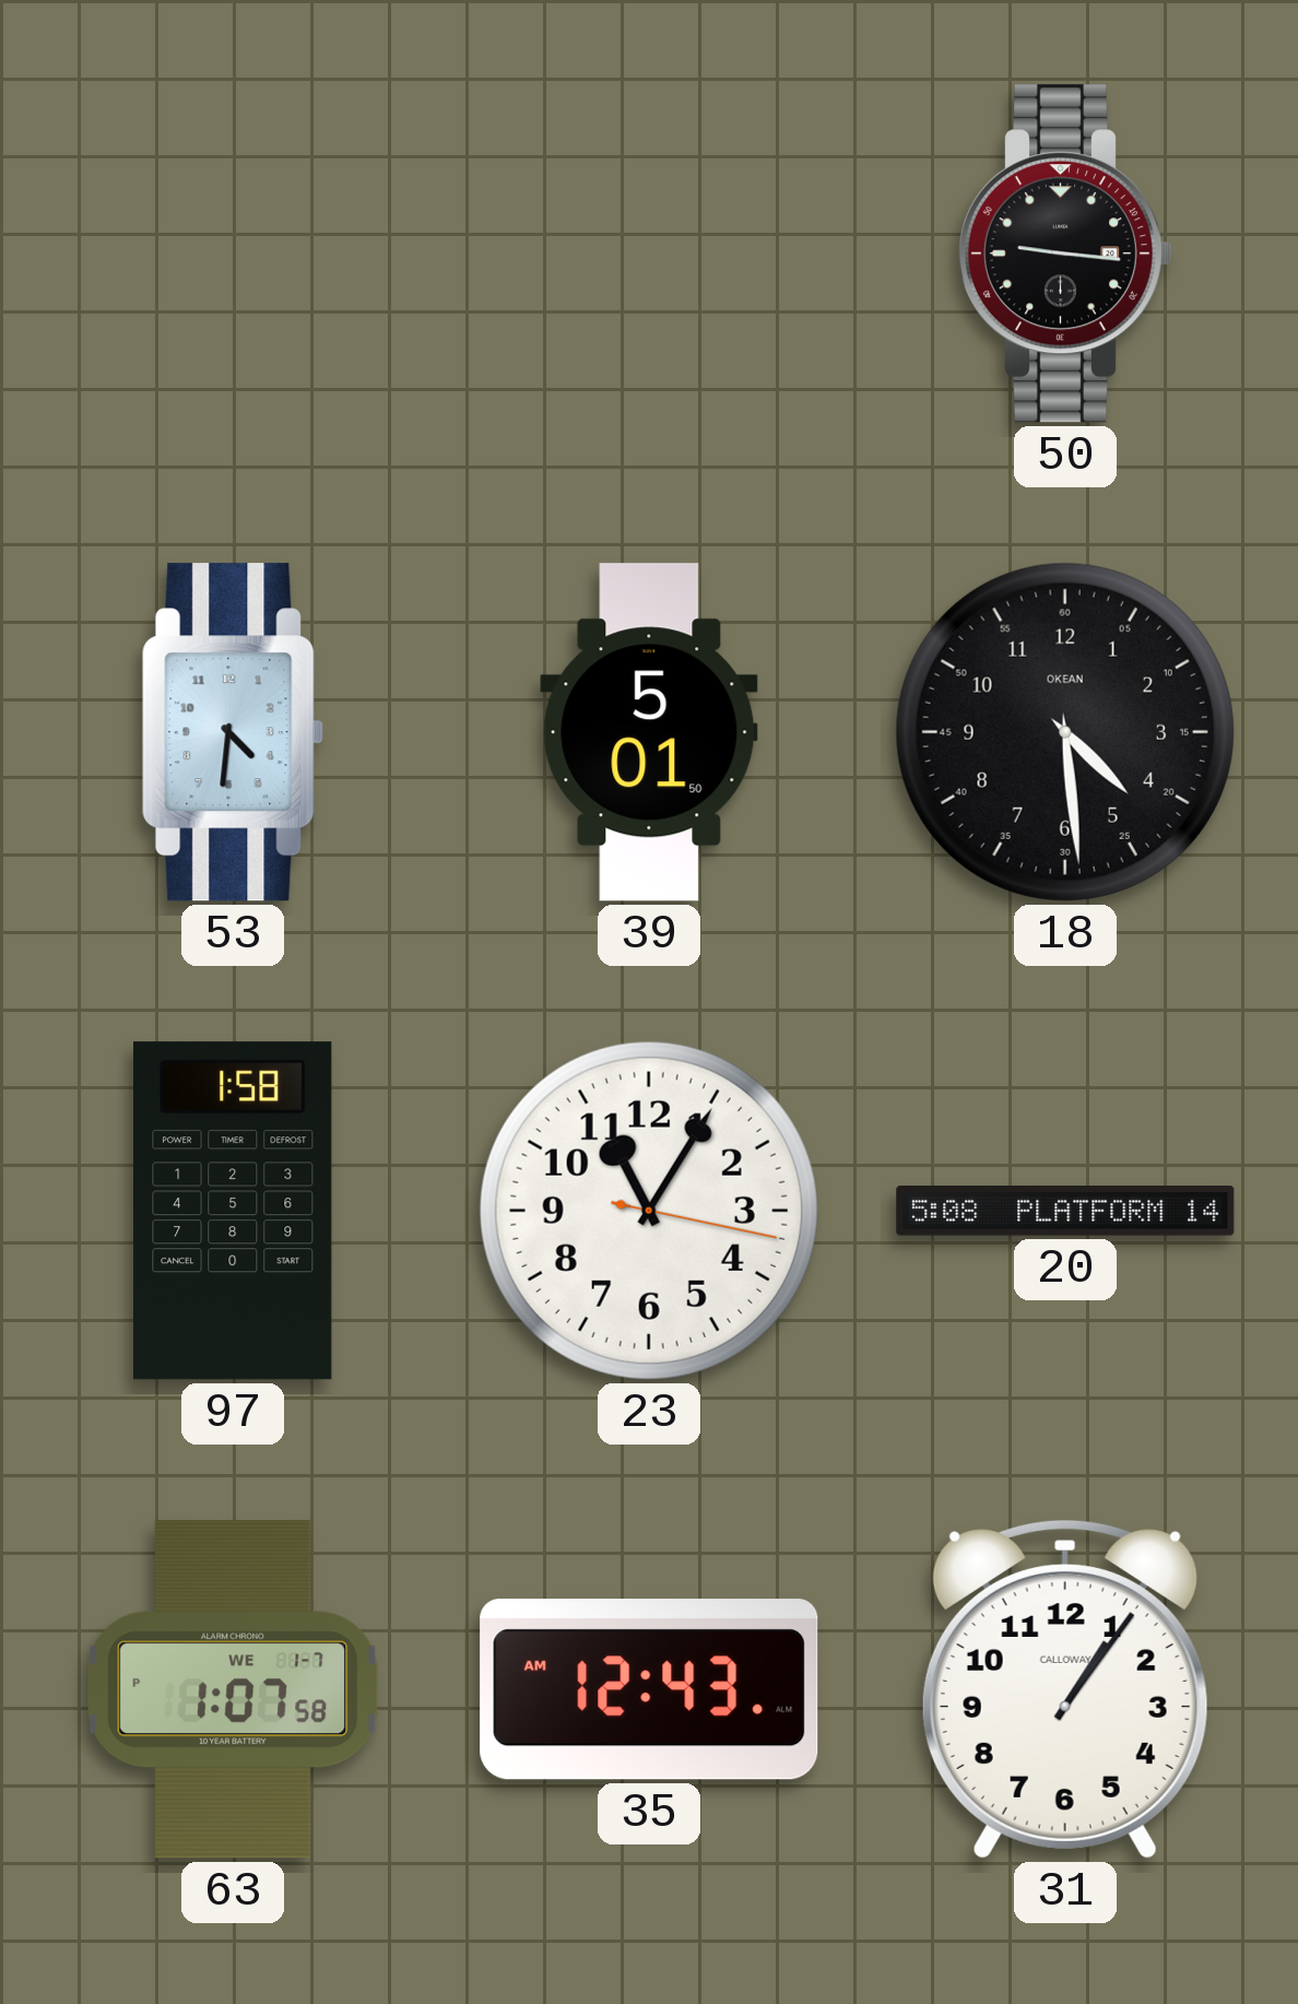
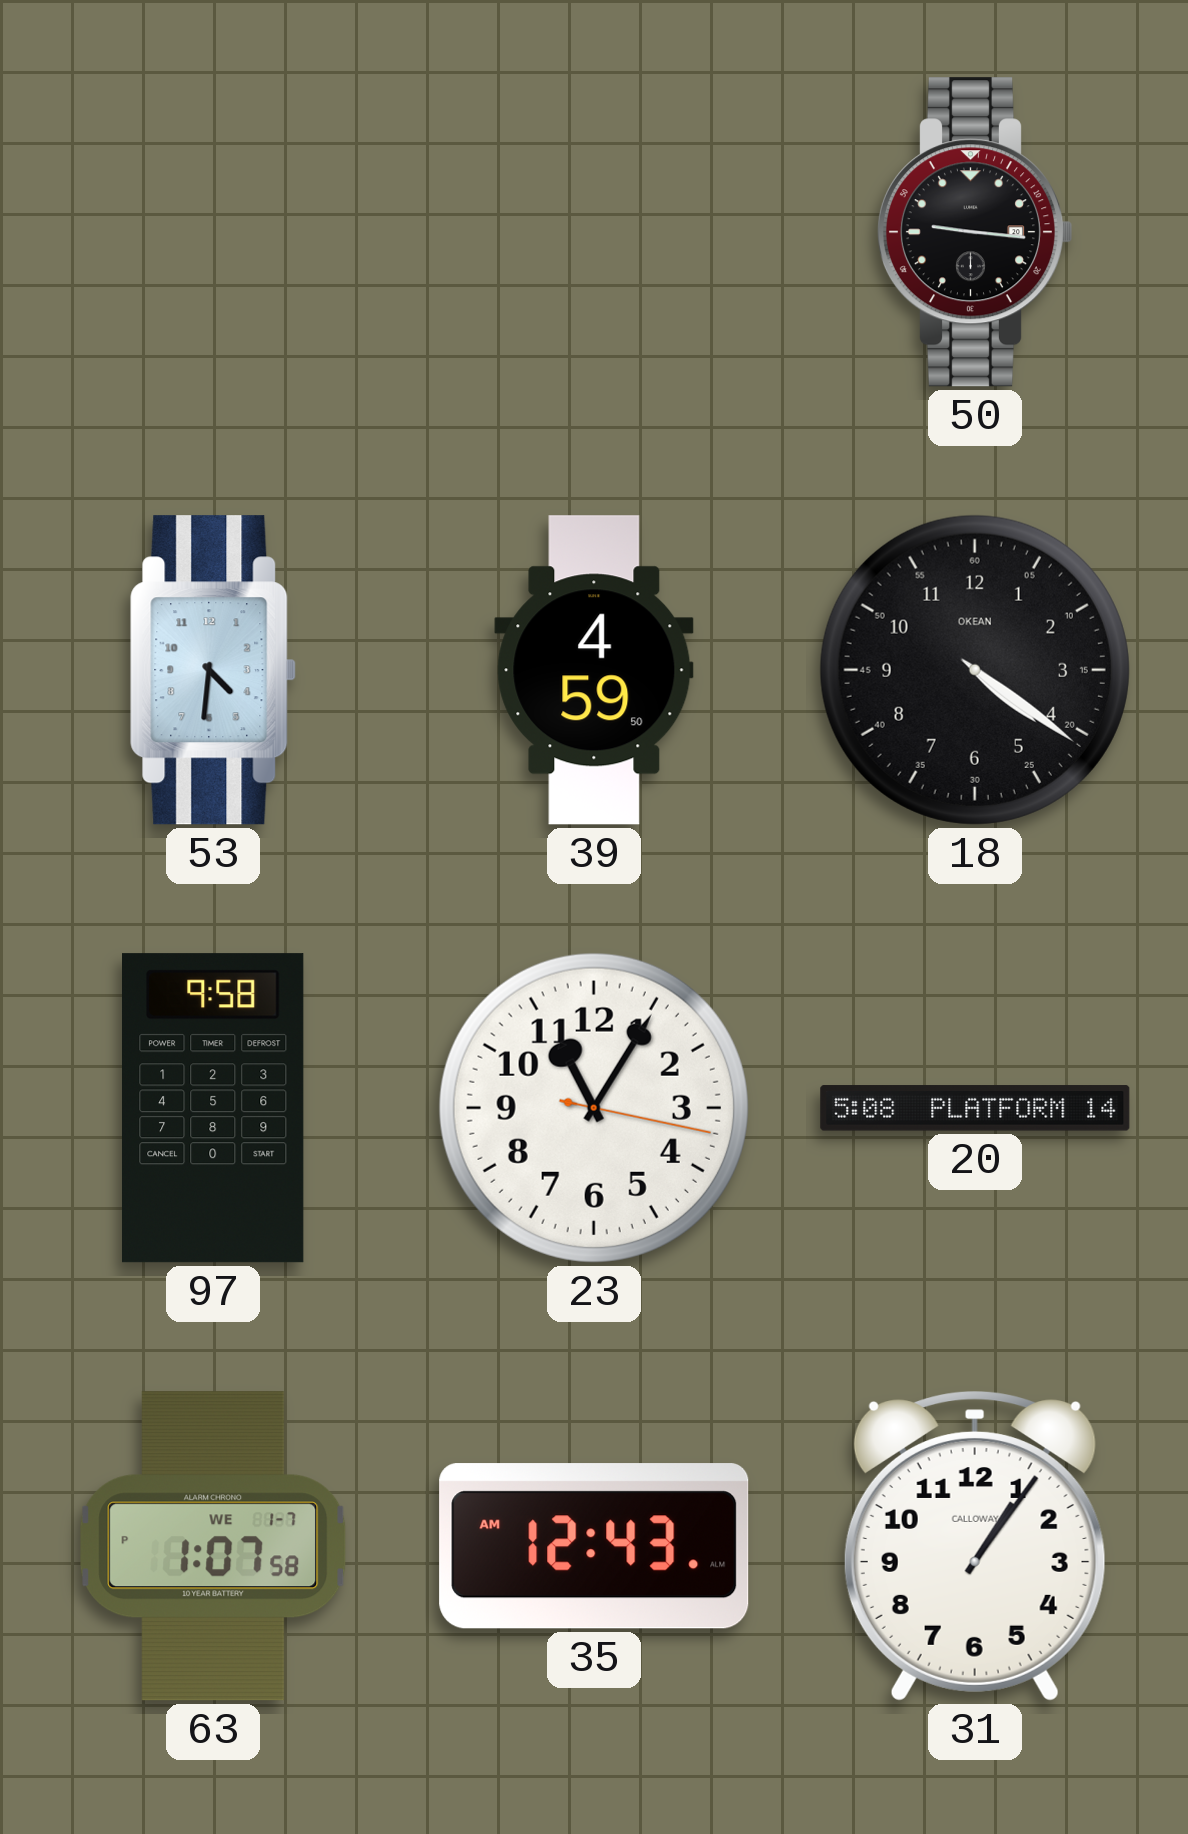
39: 5:01 -> 4:59 (594, 670)
18: 4:29 -> 4:21 (975, 670)
97: 1:58 -> 9:58 (214, 1108)
